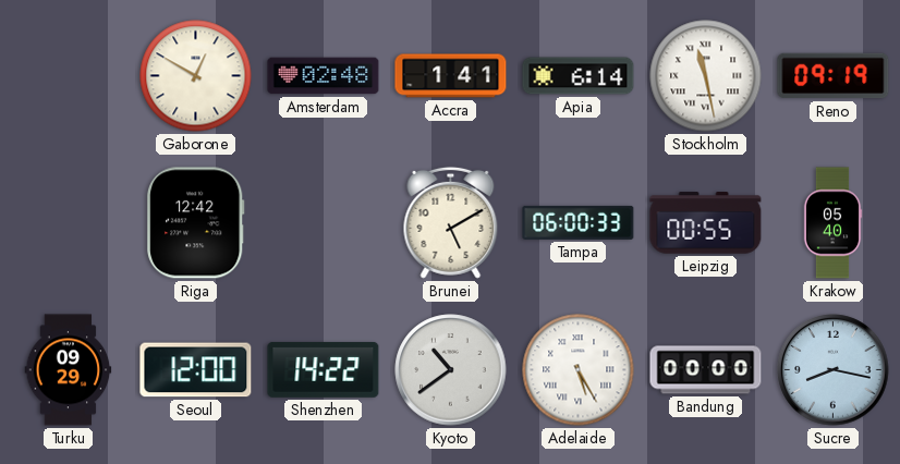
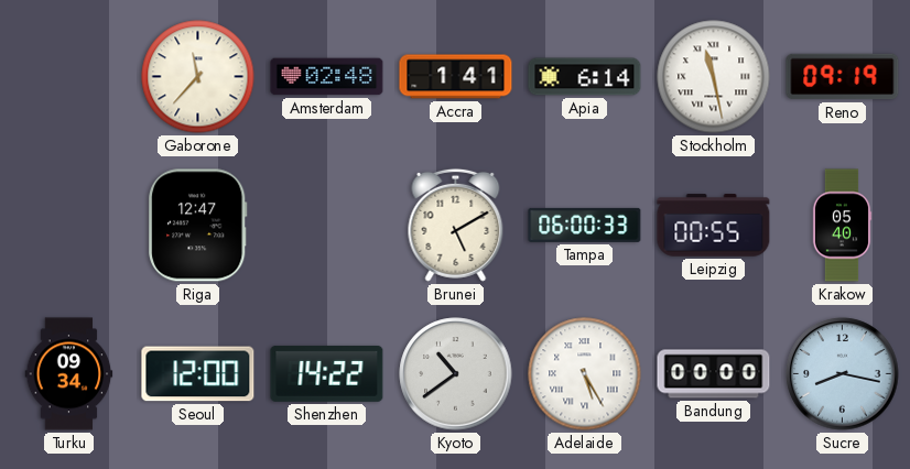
Gaborone: 12:50 -> 11:37 (198, 77)
Riga: 12:42 -> 12:47 (198, 226)
Turku: 09:29 -> 09:34 (69, 374)
